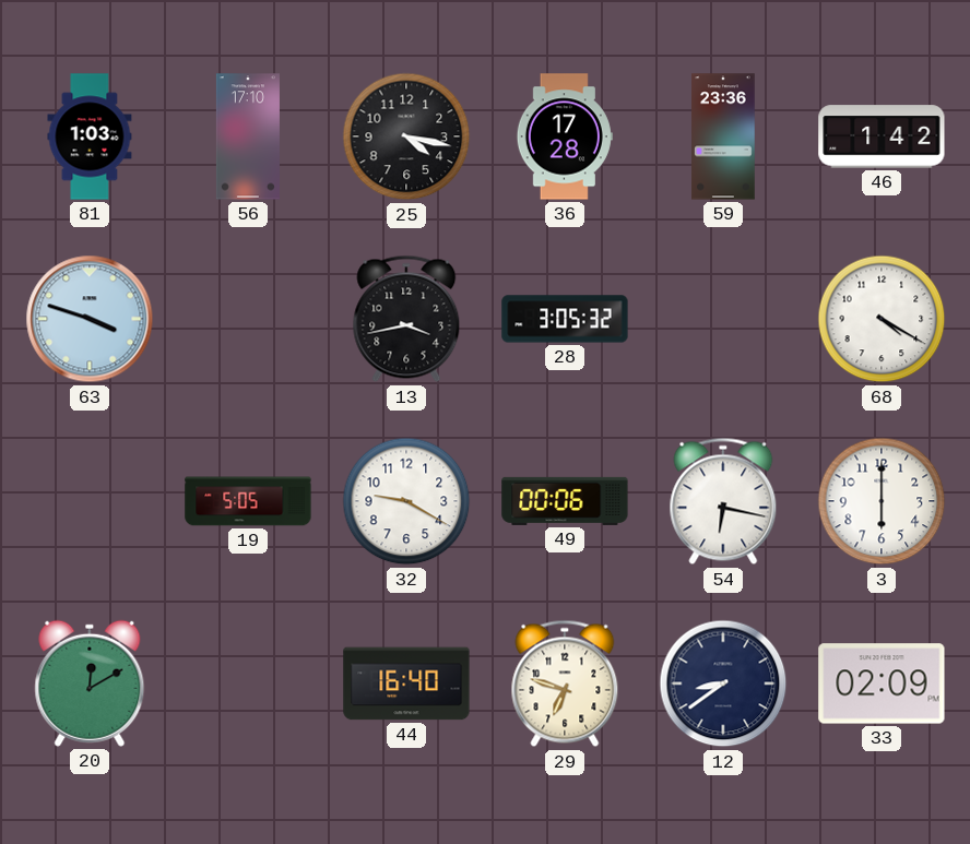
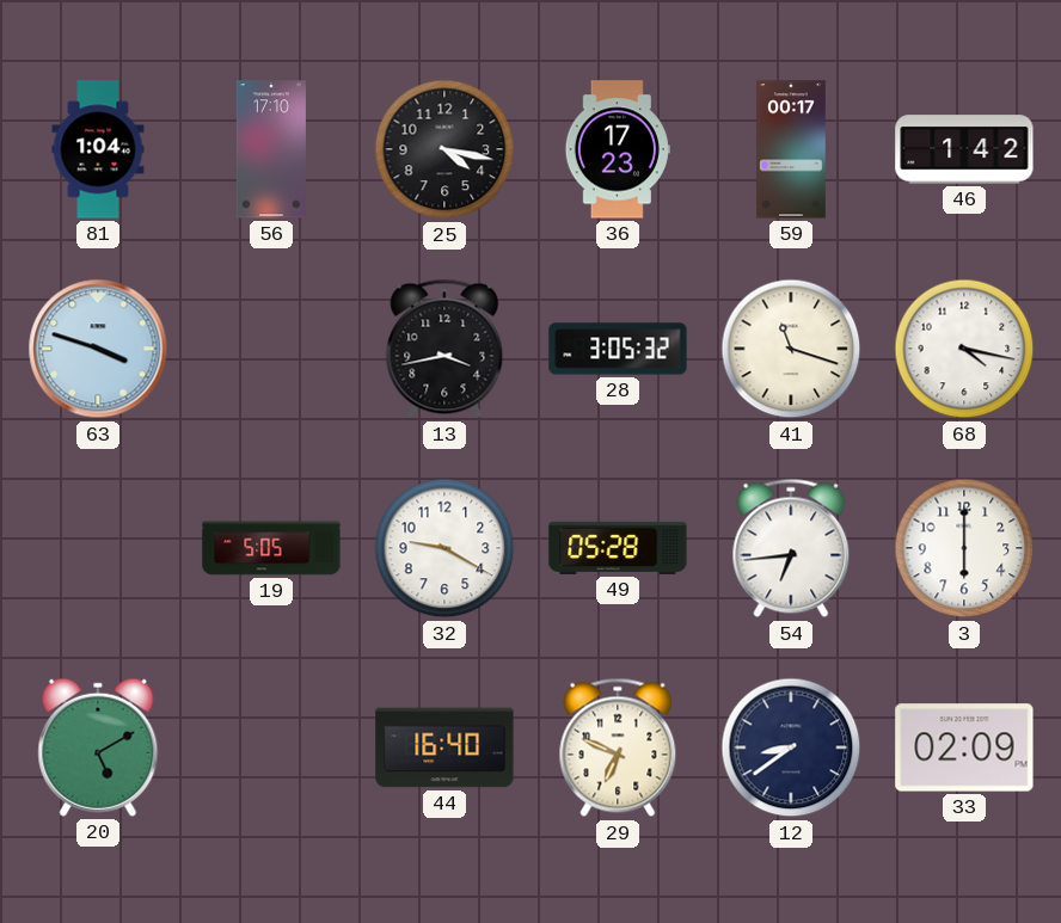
81: 1:03 -> 1:04 (98, 149)
36: 17:28 -> 17:23 (618, 149)
59: 23:36 -> 00:17 (791, 149)
41: none -> 11:18 (791, 349)
68: 4:20 -> 4:17 (964, 349)
49: 00:06 -> 05:28 (618, 548)
54: 6:17 -> 6:44 (791, 548)
20: 12:10 -> 5:10 (98, 747)
29: 6:48 -> 6:49 (618, 747)
